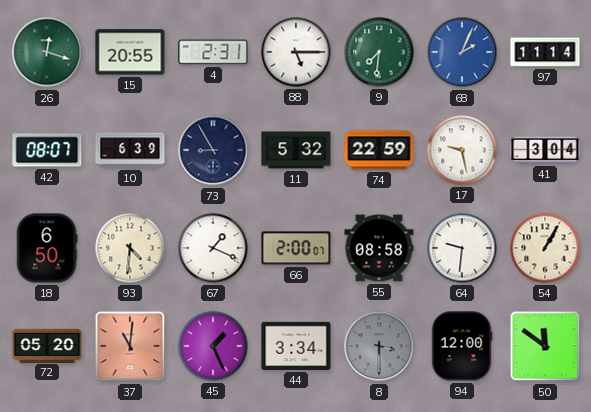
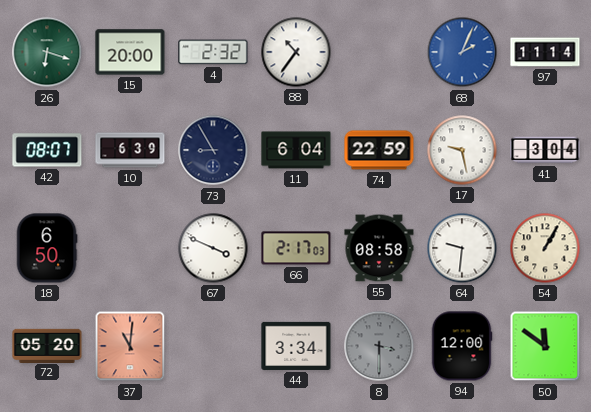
26: 12:18 -> 6:18 (47, 52)
15: 20:55 -> 20:00 (130, 52)
4: 2:31 -> 2:32 (213, 52)
88: 5:15 -> 10:36 (296, 52)
9: 7:31 -> none (379, 52)
11: 5:32 -> 6:04 (296, 150)
93: 4:31 -> none (130, 248)
67: 1:19 -> 3:49 (213, 248)
66: 2:00 -> 2:17 (296, 248)
45: 1:26 -> none (213, 346)
